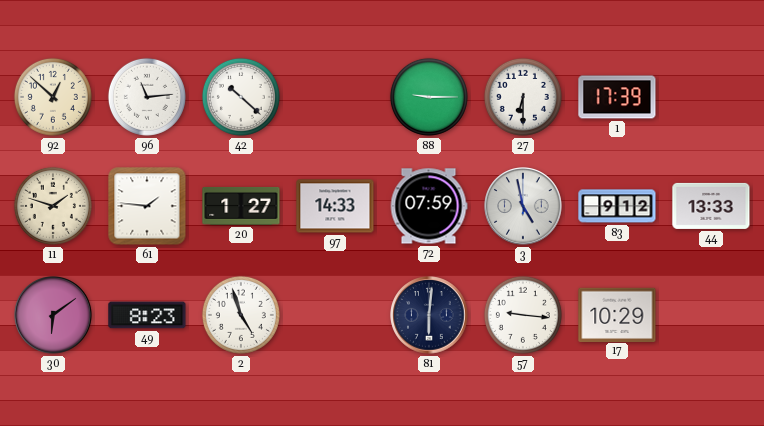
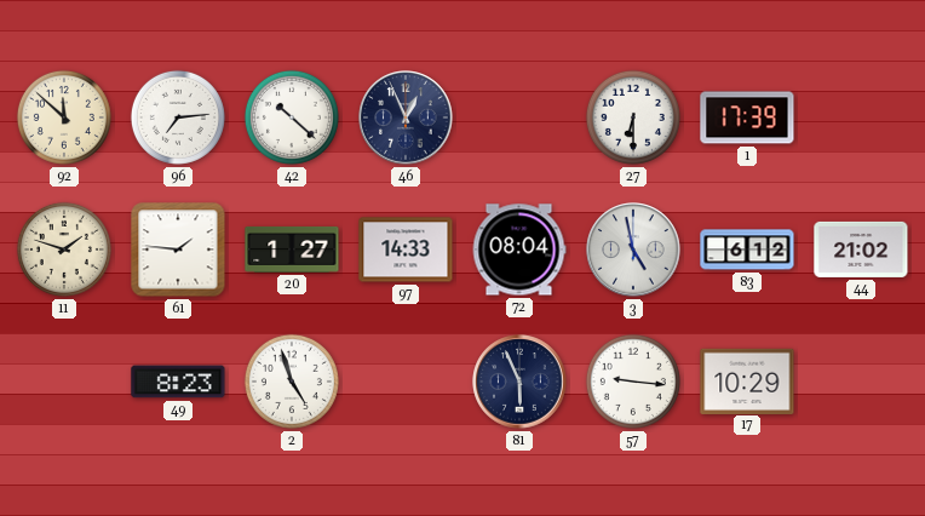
92: 12:52 -> 11:52 (64, 117)
96: 11:14 -> 7:14 (178, 117)
46: none -> 12:56 (406, 117)
88: 9:15 -> none (429, 97)
72: 07:59 -> 08:04 (519, 250)
83: 9:12 -> 6:12 (747, 250)
44: 13:33 -> 21:02 (861, 250)
30: 6:09 -> none (53, 315)
81: 6:01 -> 5:56 (519, 382)
